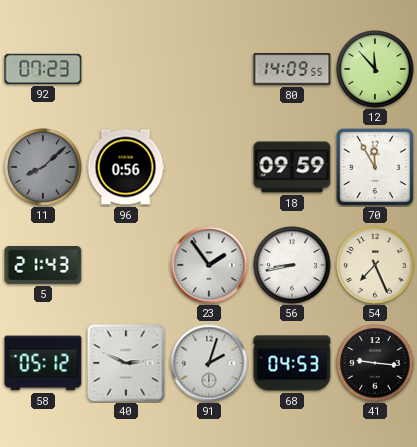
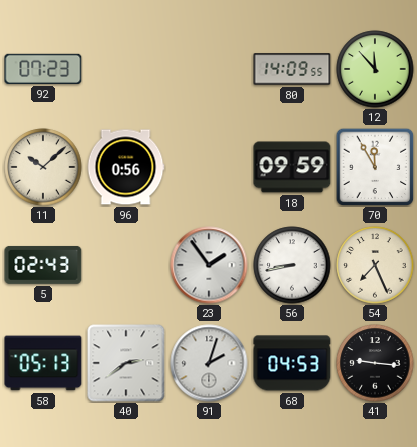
11: 8:08 -> 10:08 (43, 167)
11 dial: grey -> cream (43, 167)
5: 21:43 -> 02:43 (43, 265)
58: 05:12 -> 05:13 (43, 363)
40: 2:49 -> 2:39 (126, 363)
